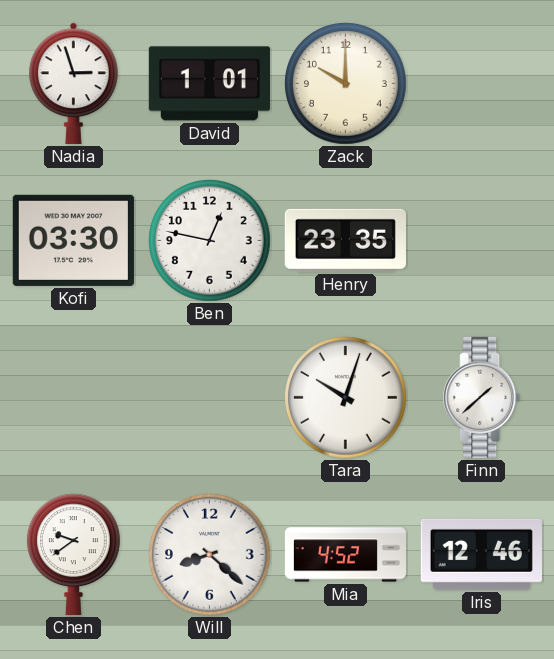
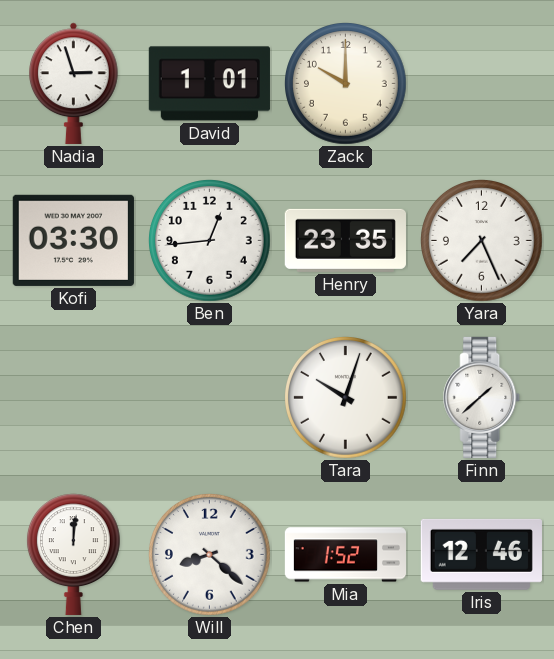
Ben: 12:47 -> 12:44 (210, 241)
Yara: none -> 7:26 (482, 241)
Chen: 9:39 -> 12:01 (73, 554)
Mia: 4:52 -> 1:52 (346, 555)
